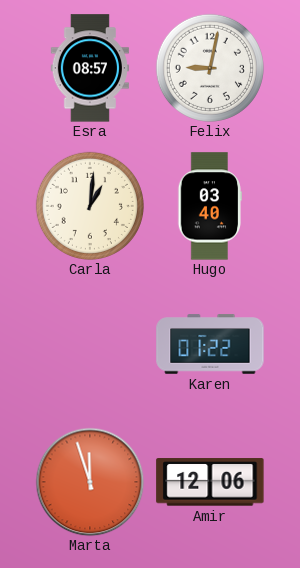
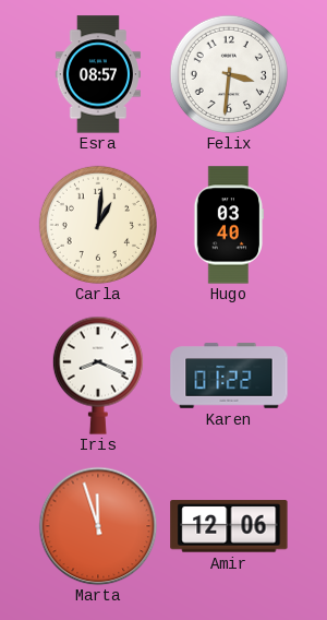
Felix: 9:02 -> 3:31 (229, 74)
Iris: none -> 8:19 (98, 375)
